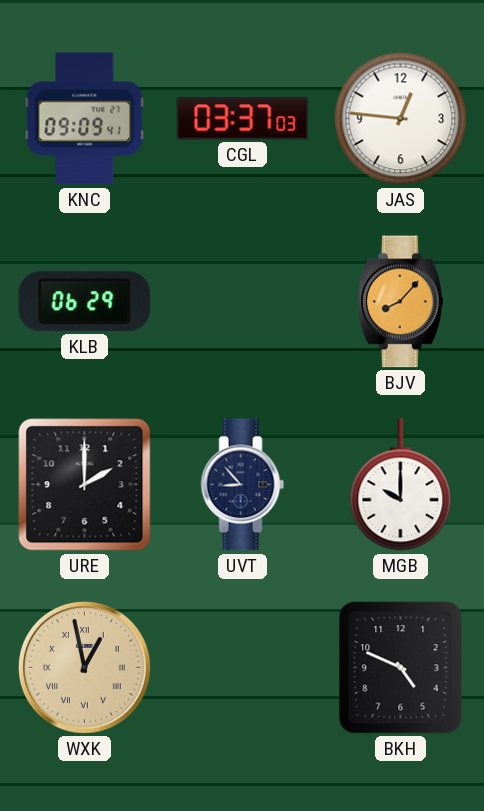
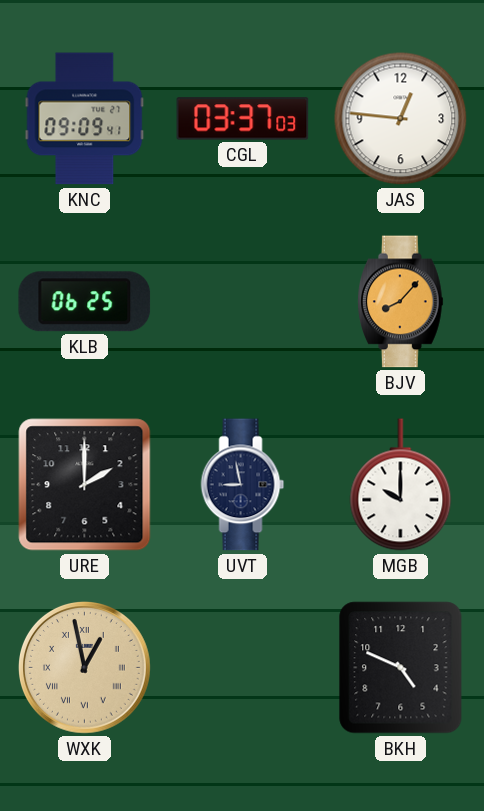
KLB: 06:29 -> 06:25 (85, 302)
UVT: 8:53 -> 8:58 (243, 485)
